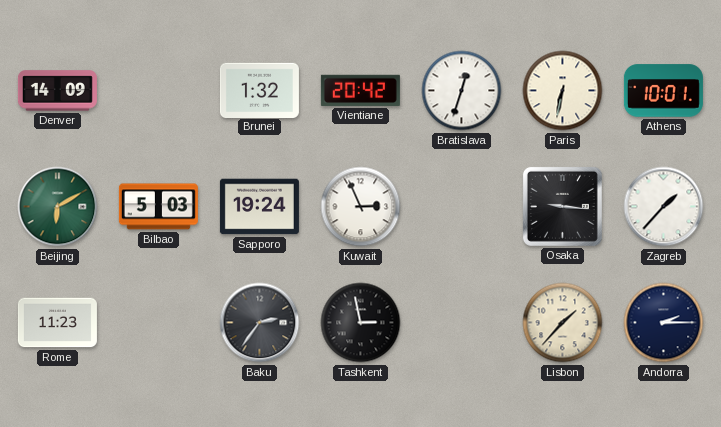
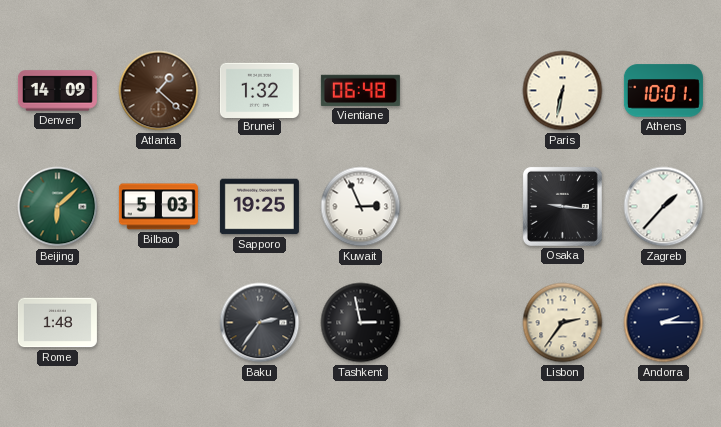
Atlanta: none -> 1:22 (159, 91)
Vientiane: 20:42 -> 06:48 (360, 90)
Bratislava: 12:33 -> none (462, 91)
Beijing: 6:10 -> 6:08 (58, 207)
Sapporo: 19:24 -> 19:25 (259, 207)
Rome: 11:23 -> 1:48 (57, 323)
Lisbon: 1:37 -> 2:36 (563, 323)
